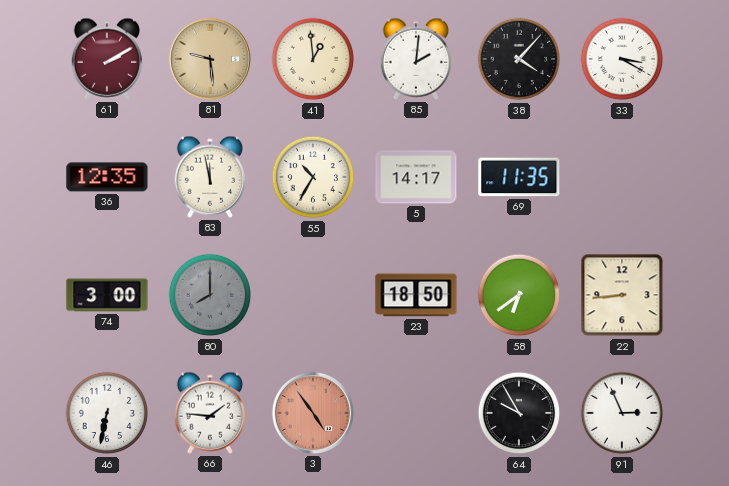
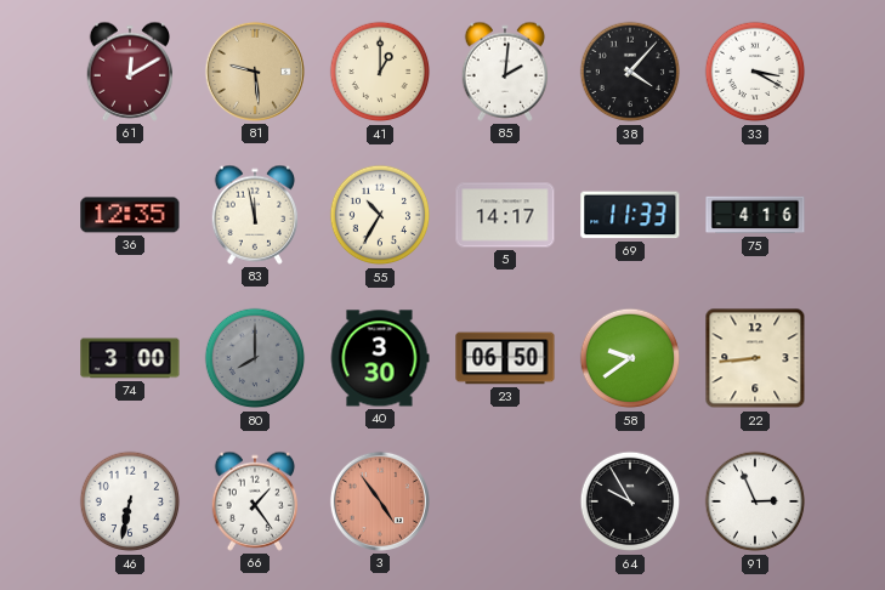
61: 2:10 -> 12:10 (129, 72)
41: 12:59 -> 1:00 (380, 72)
69: 11:35 -> 11:33 (630, 215)
75: none -> 4:16 (755, 215)
40: none -> 3:30 (380, 358)
23: 18:50 -> 06:50 (505, 358)
58: 6:39 -> 9:39 (630, 358)
66: 1:46 -> 1:24 (254, 501)
